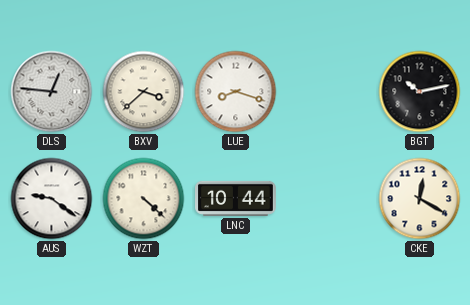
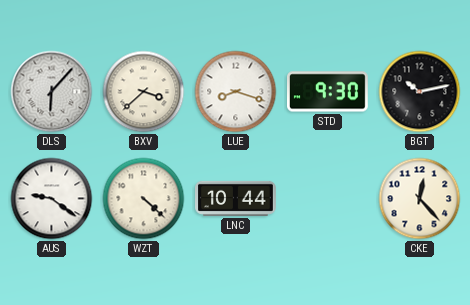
DLS: 12:46 -> 6:07 (52, 92)
STD: none -> 9:30 (328, 92)
CKE: 12:20 -> 12:23 (420, 199)
